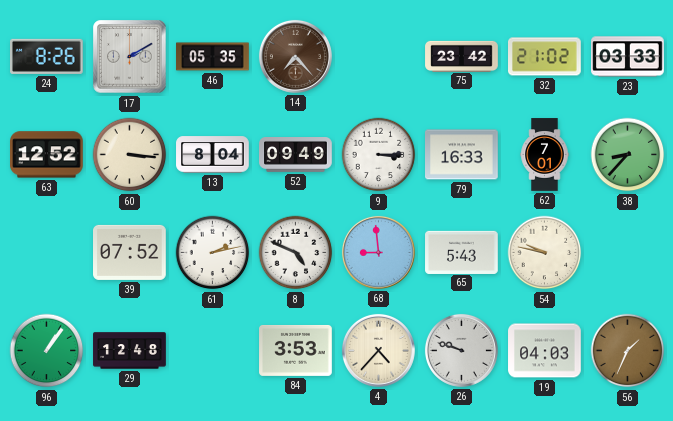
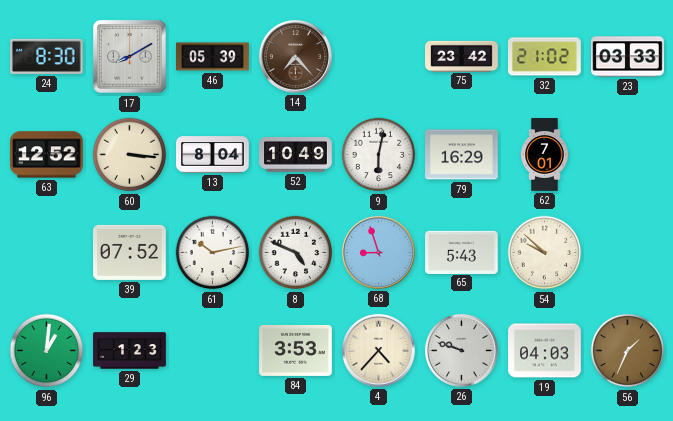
24: 8:26 -> 8:30 (47, 56)
17: 2:10 -> 8:10 (130, 57)
46: 05:35 -> 05:39 (213, 57)
52: 09:49 -> 10:49 (296, 155)
9: 3:15 -> 6:02 (379, 155)
79: 16:33 -> 16:29 (462, 155)
38: 8:37 -> none (628, 155)
61: 2:13 -> 10:13 (213, 253)
68: 8:59 -> 8:57 (378, 252)
54: 9:47 -> 9:52 (545, 253)
96: 1:06 -> 1:01 (47, 351)
29: 12:48 -> 1:23 (130, 351)
